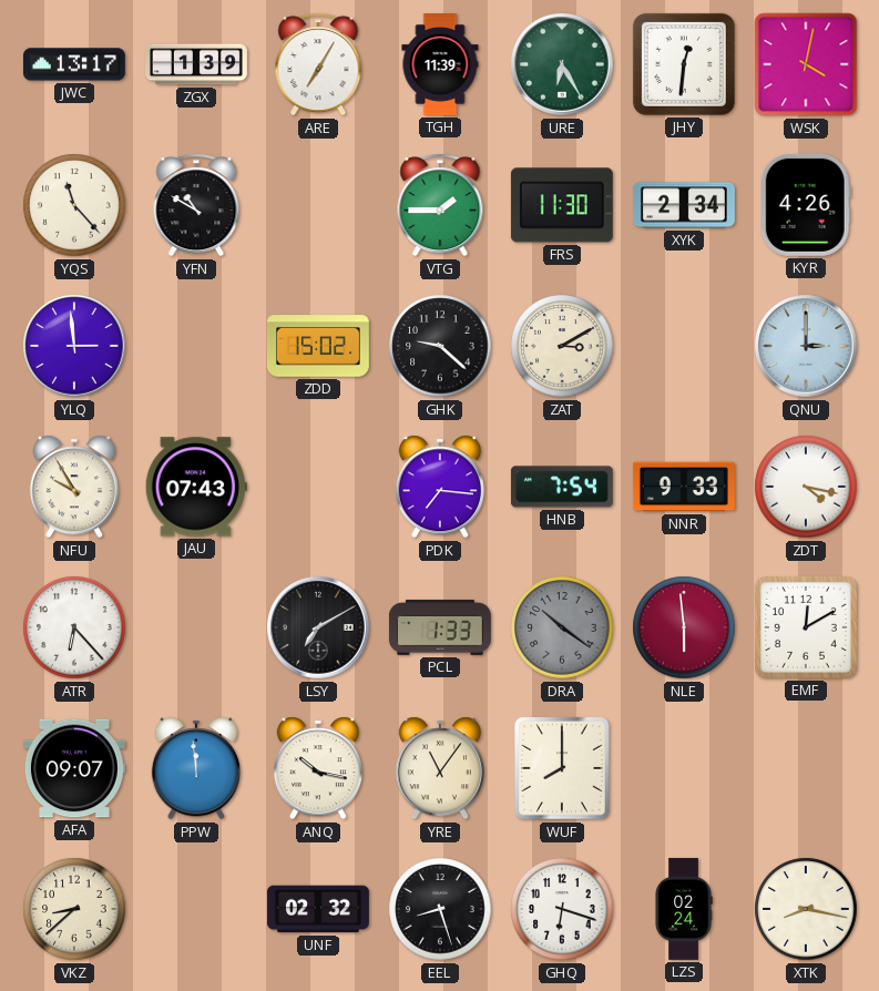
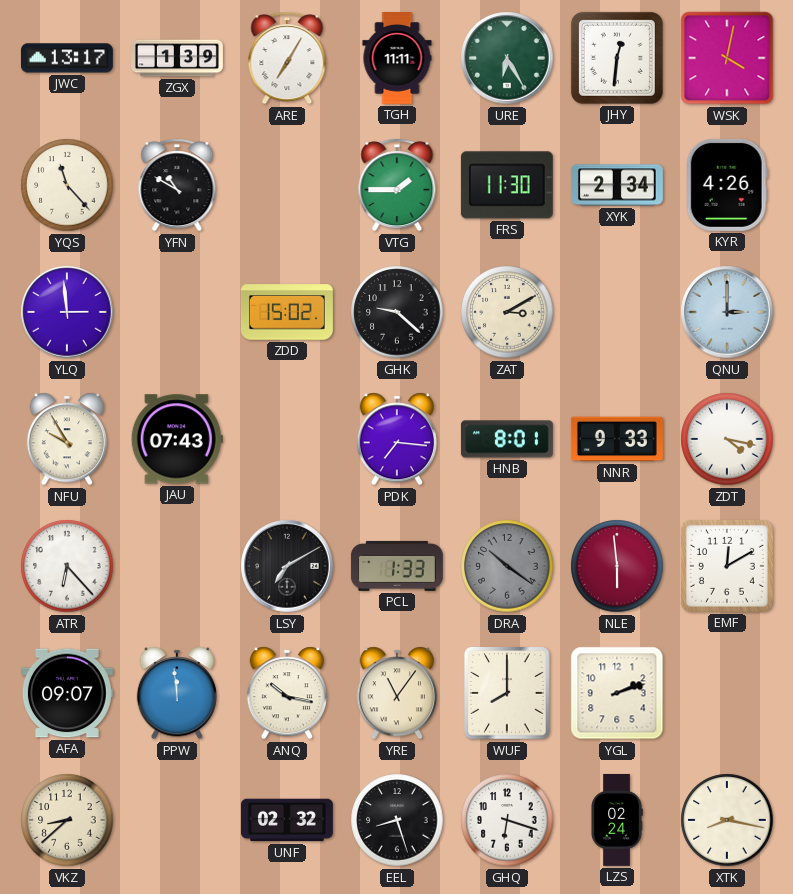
TGH: 11:39 -> 11:11 (397, 59)
HNB: 7:54 -> 8:01 (507, 439)
YGL: none -> 2:12 (617, 693)
